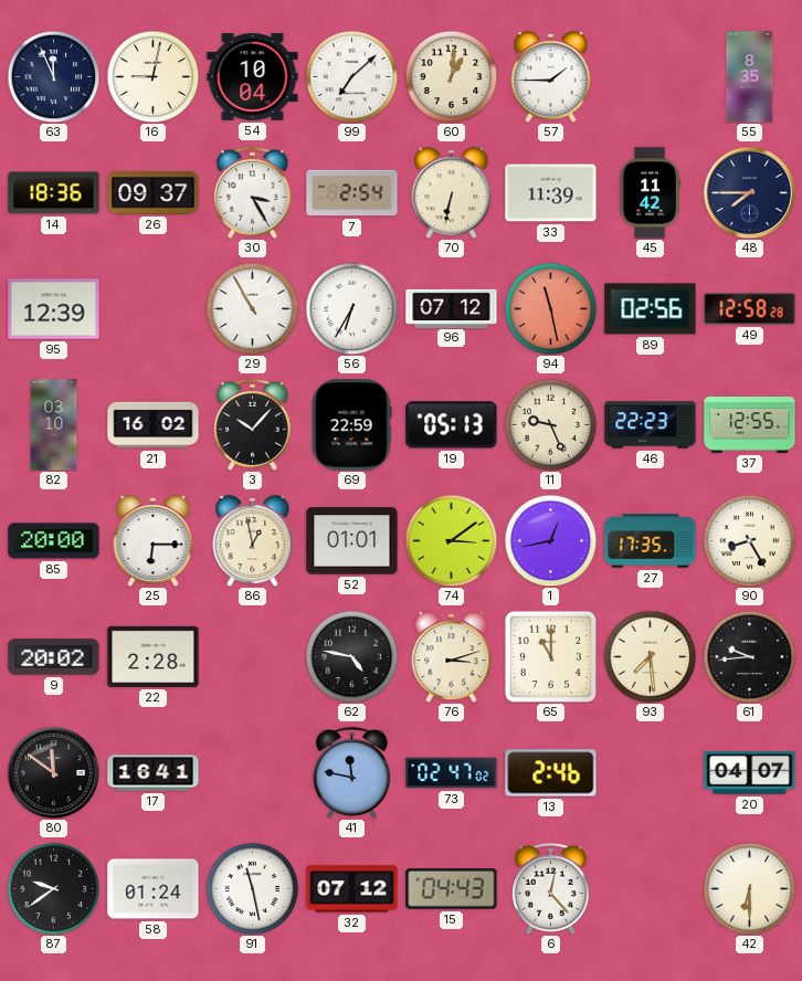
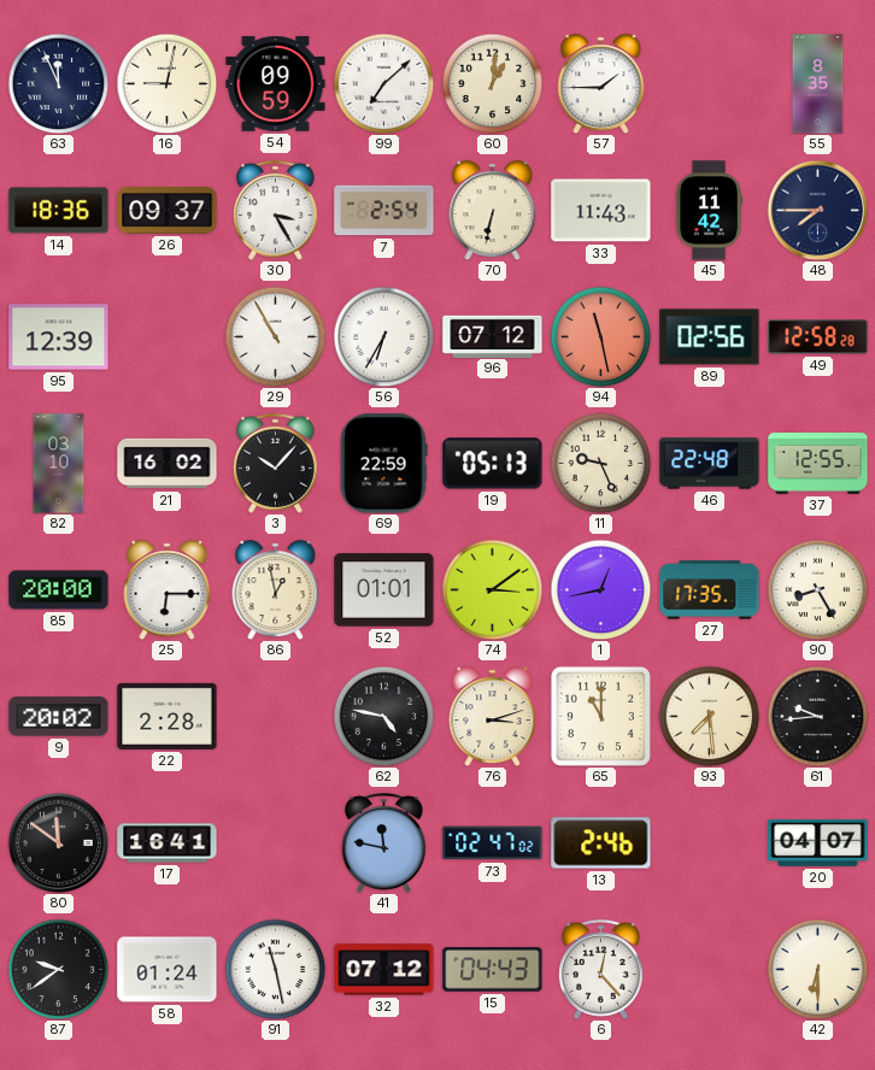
54: 10:04 -> 09:59 (276, 84)
33: 11:39 -> 11:43 (601, 211)
46: 22:23 -> 22:48 (710, 464)
